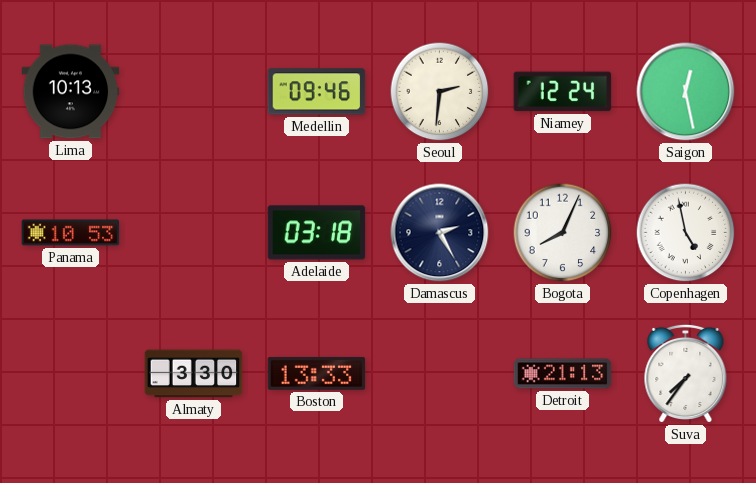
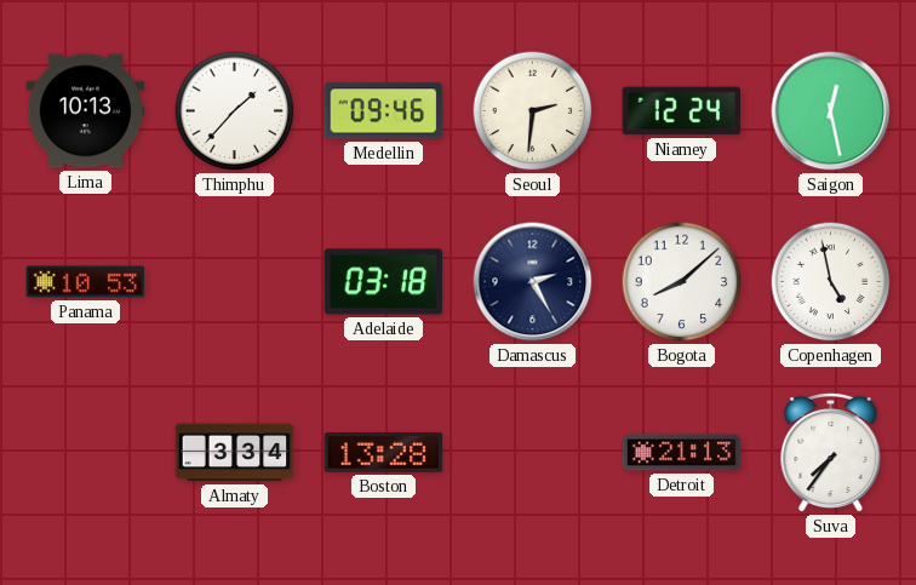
Thimphu: none -> 1:37 (235, 111)
Bogota: 8:04 -> 8:08 (682, 282)
Almaty: 3:30 -> 3:34 (235, 453)
Boston: 13:33 -> 13:28 (384, 452)
